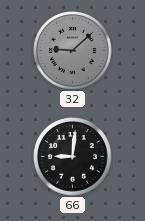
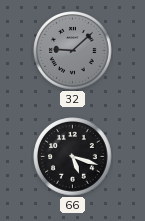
66: 9:01 -> 5:18 (73, 157)
